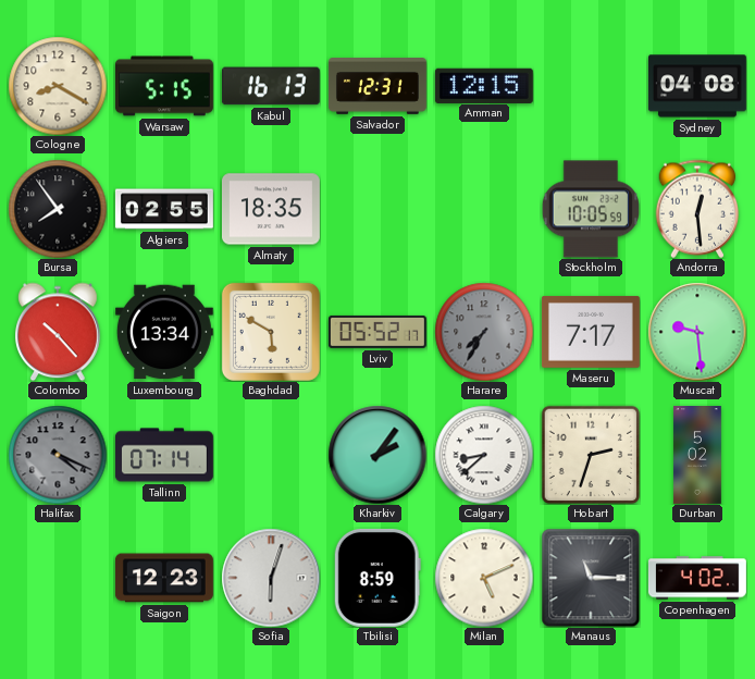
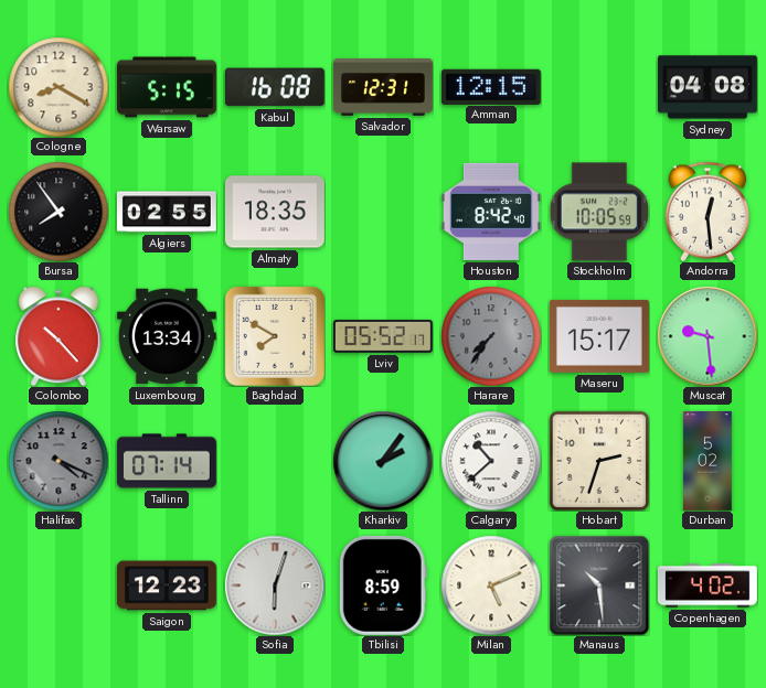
Kabul: 16:13 -> 16:08 (275, 87)
Houston: none -> 8:42 (491, 212)
Baghdad: 5:50 -> 7:50 (275, 336)
Harare: 7:35 -> 7:36 (491, 336)
Maseru: 7:17 -> 15:17 (599, 336)
Calgary: 8:38 -> 10:38 (491, 461)
Manaus: 11:15 -> 10:29 (599, 585)
